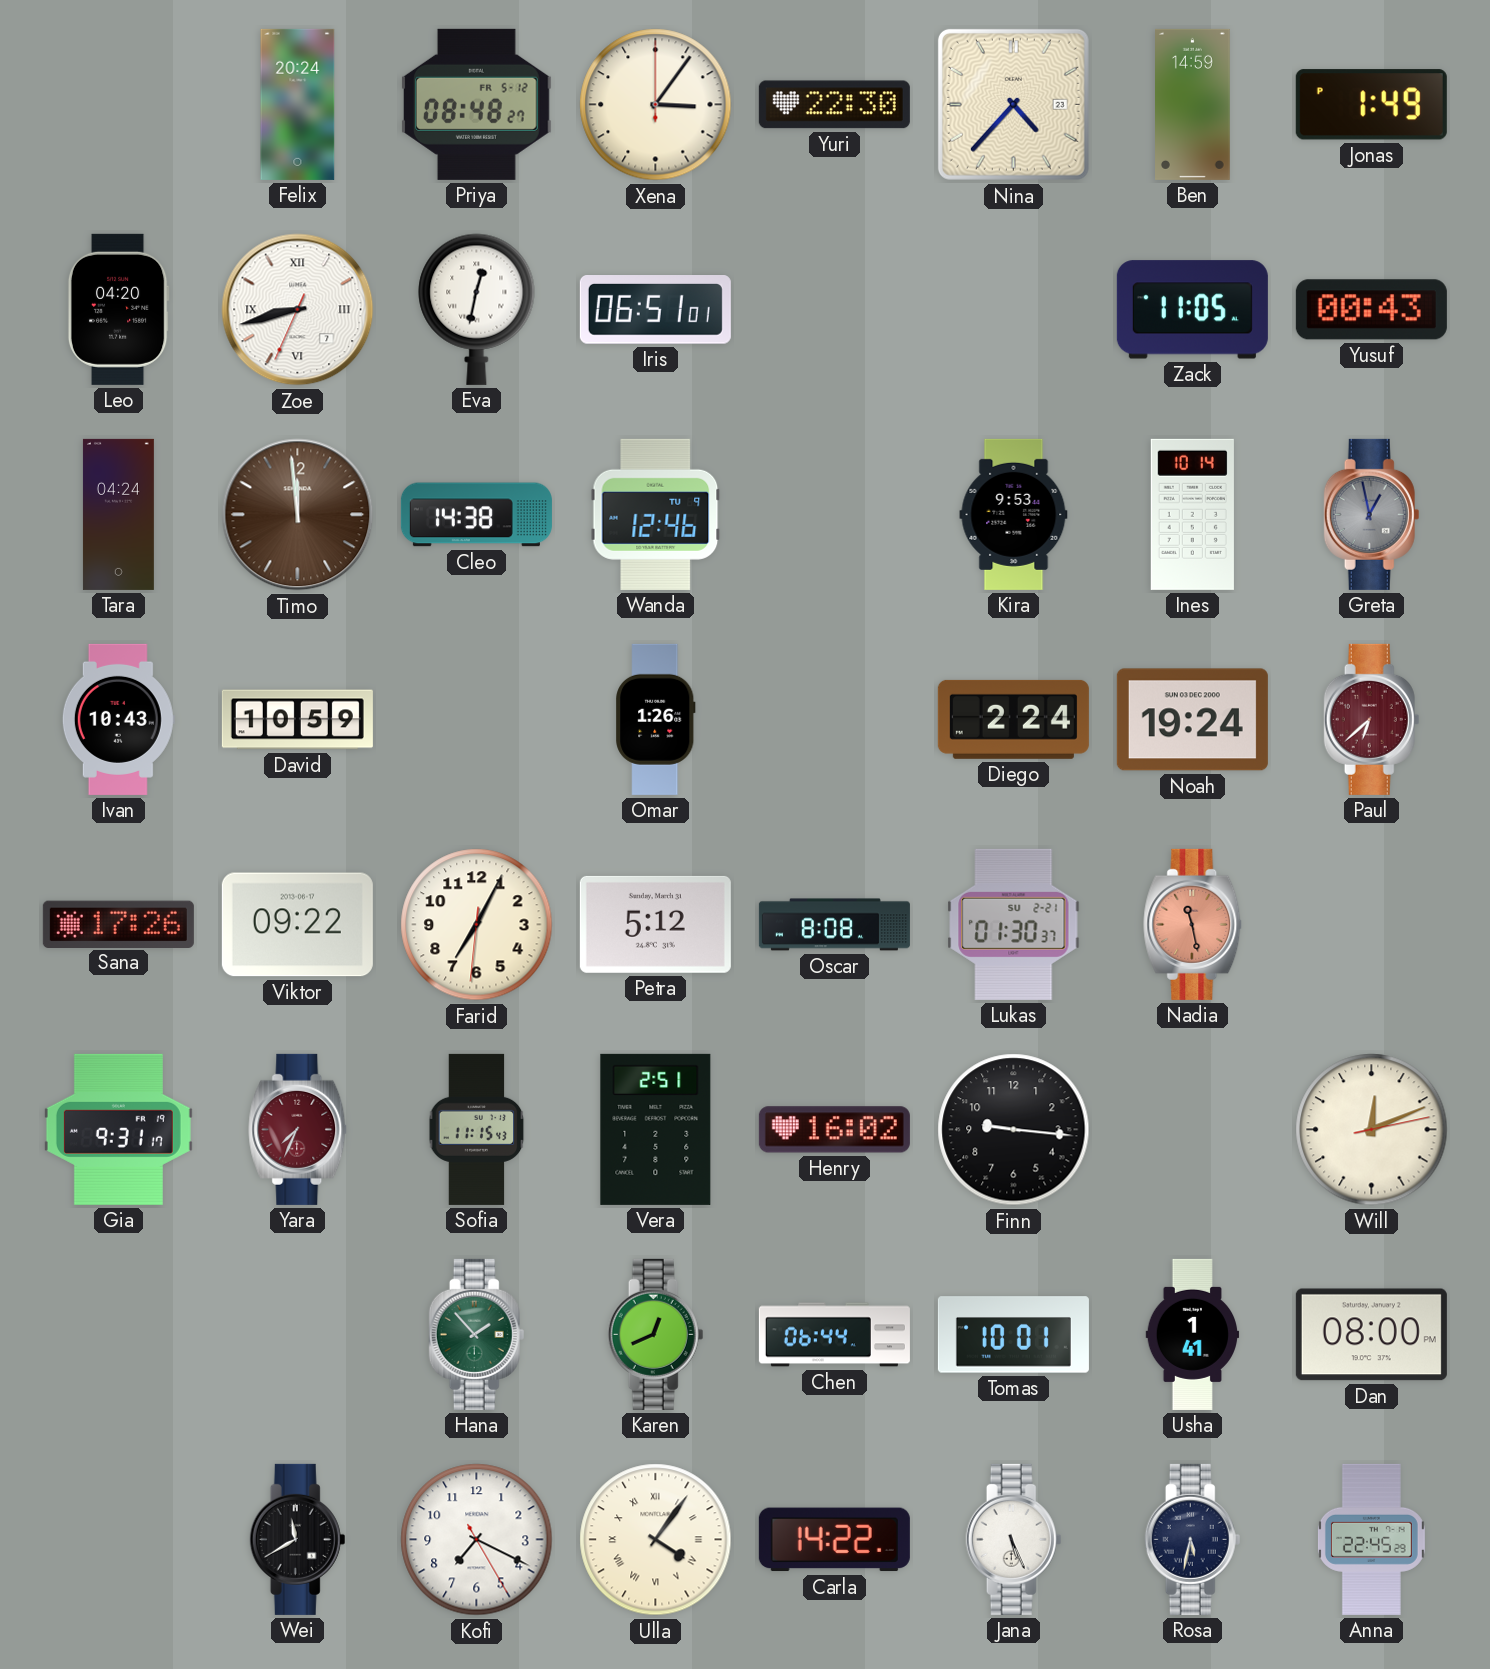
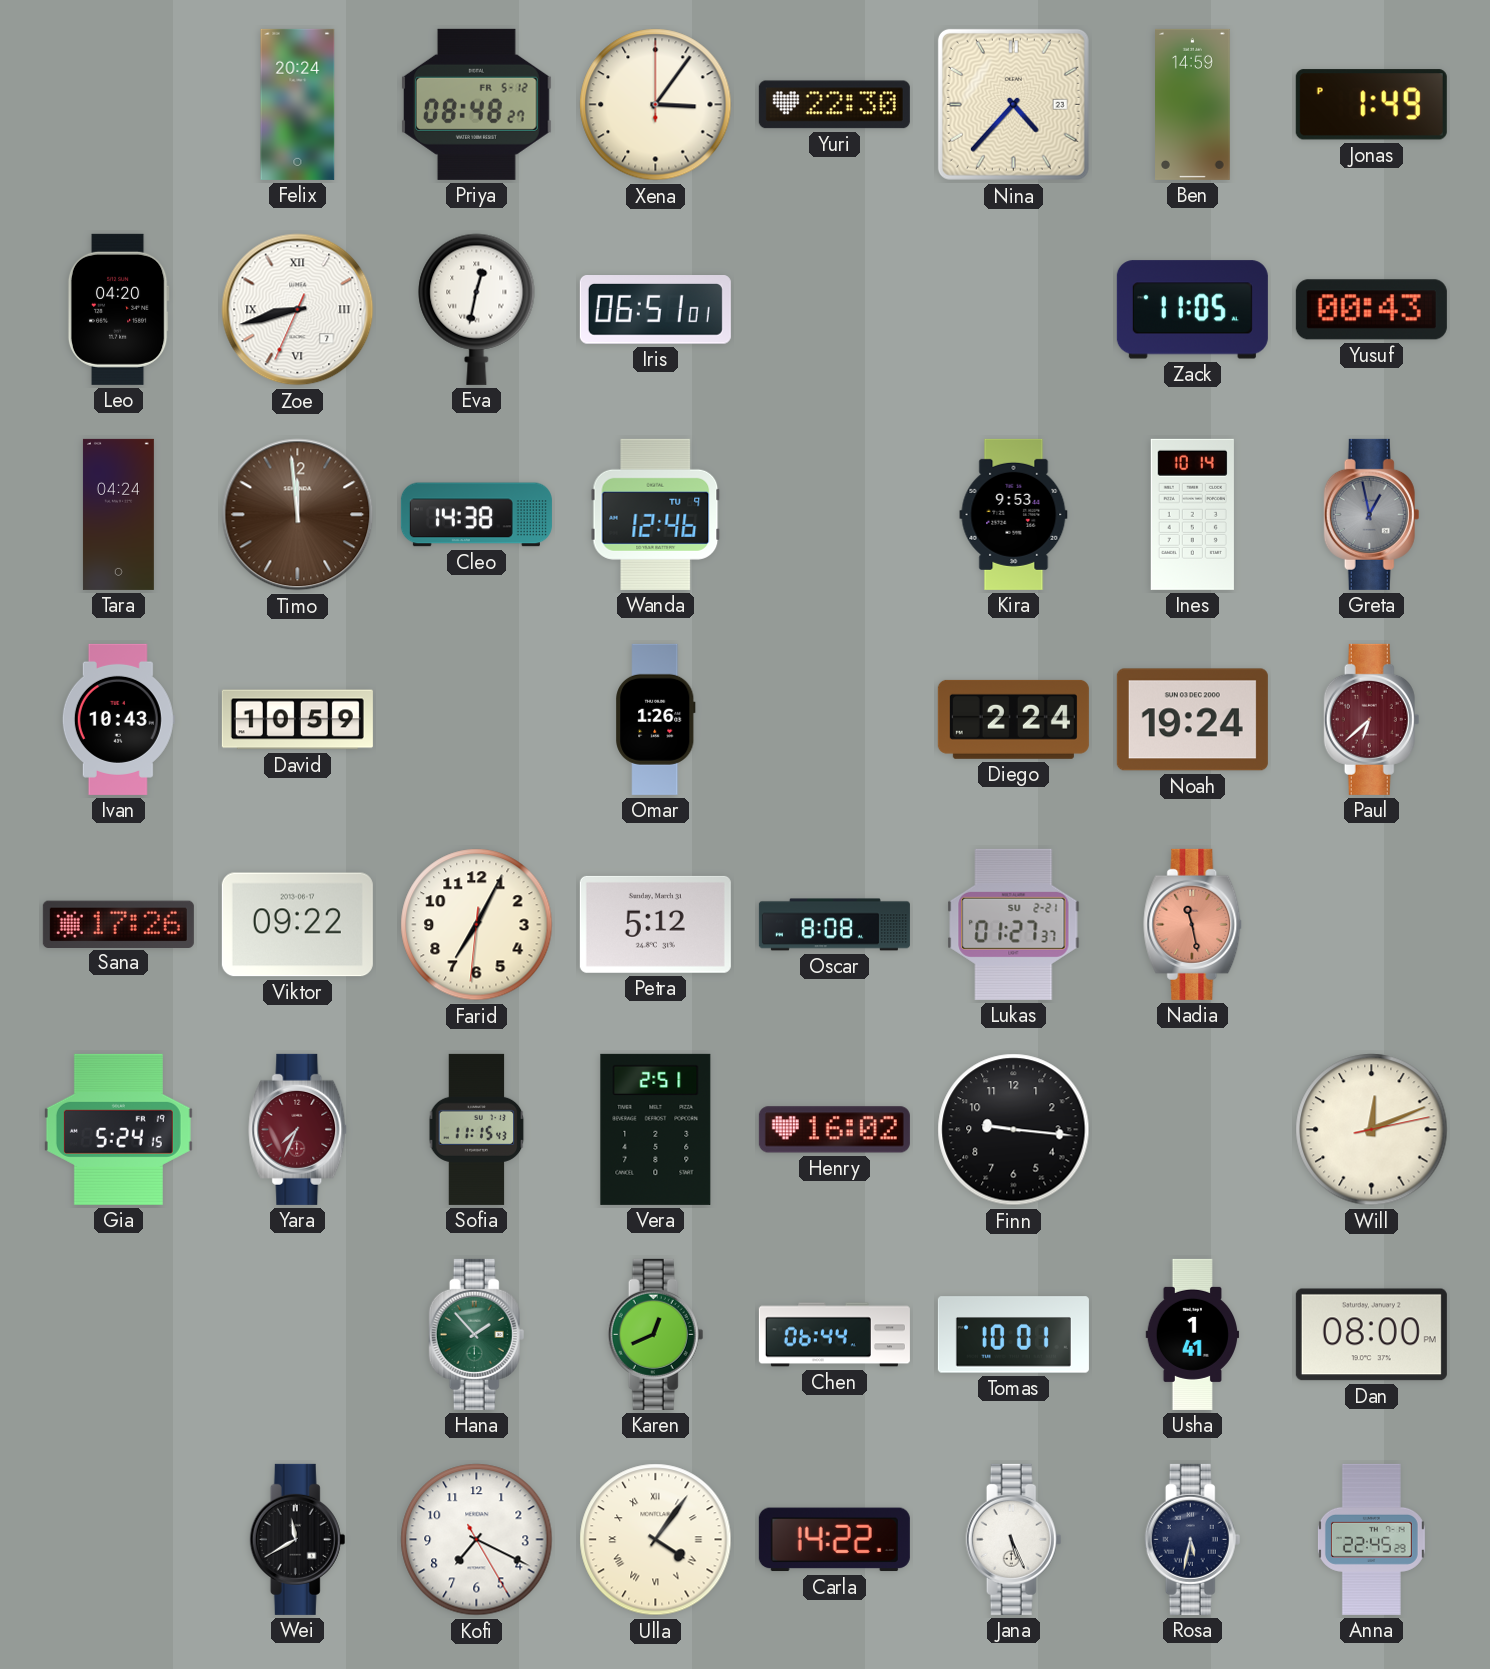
Lukas: 01:30 -> 01:27 (1014, 924)
Gia: 9:31 -> 5:24 (118, 1129)
